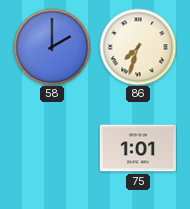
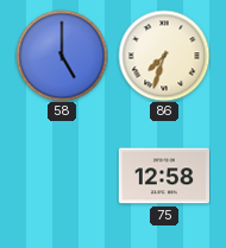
58: 2:00 -> 5:00 (62, 56)
75: 1:01 -> 12:58 (163, 176)
